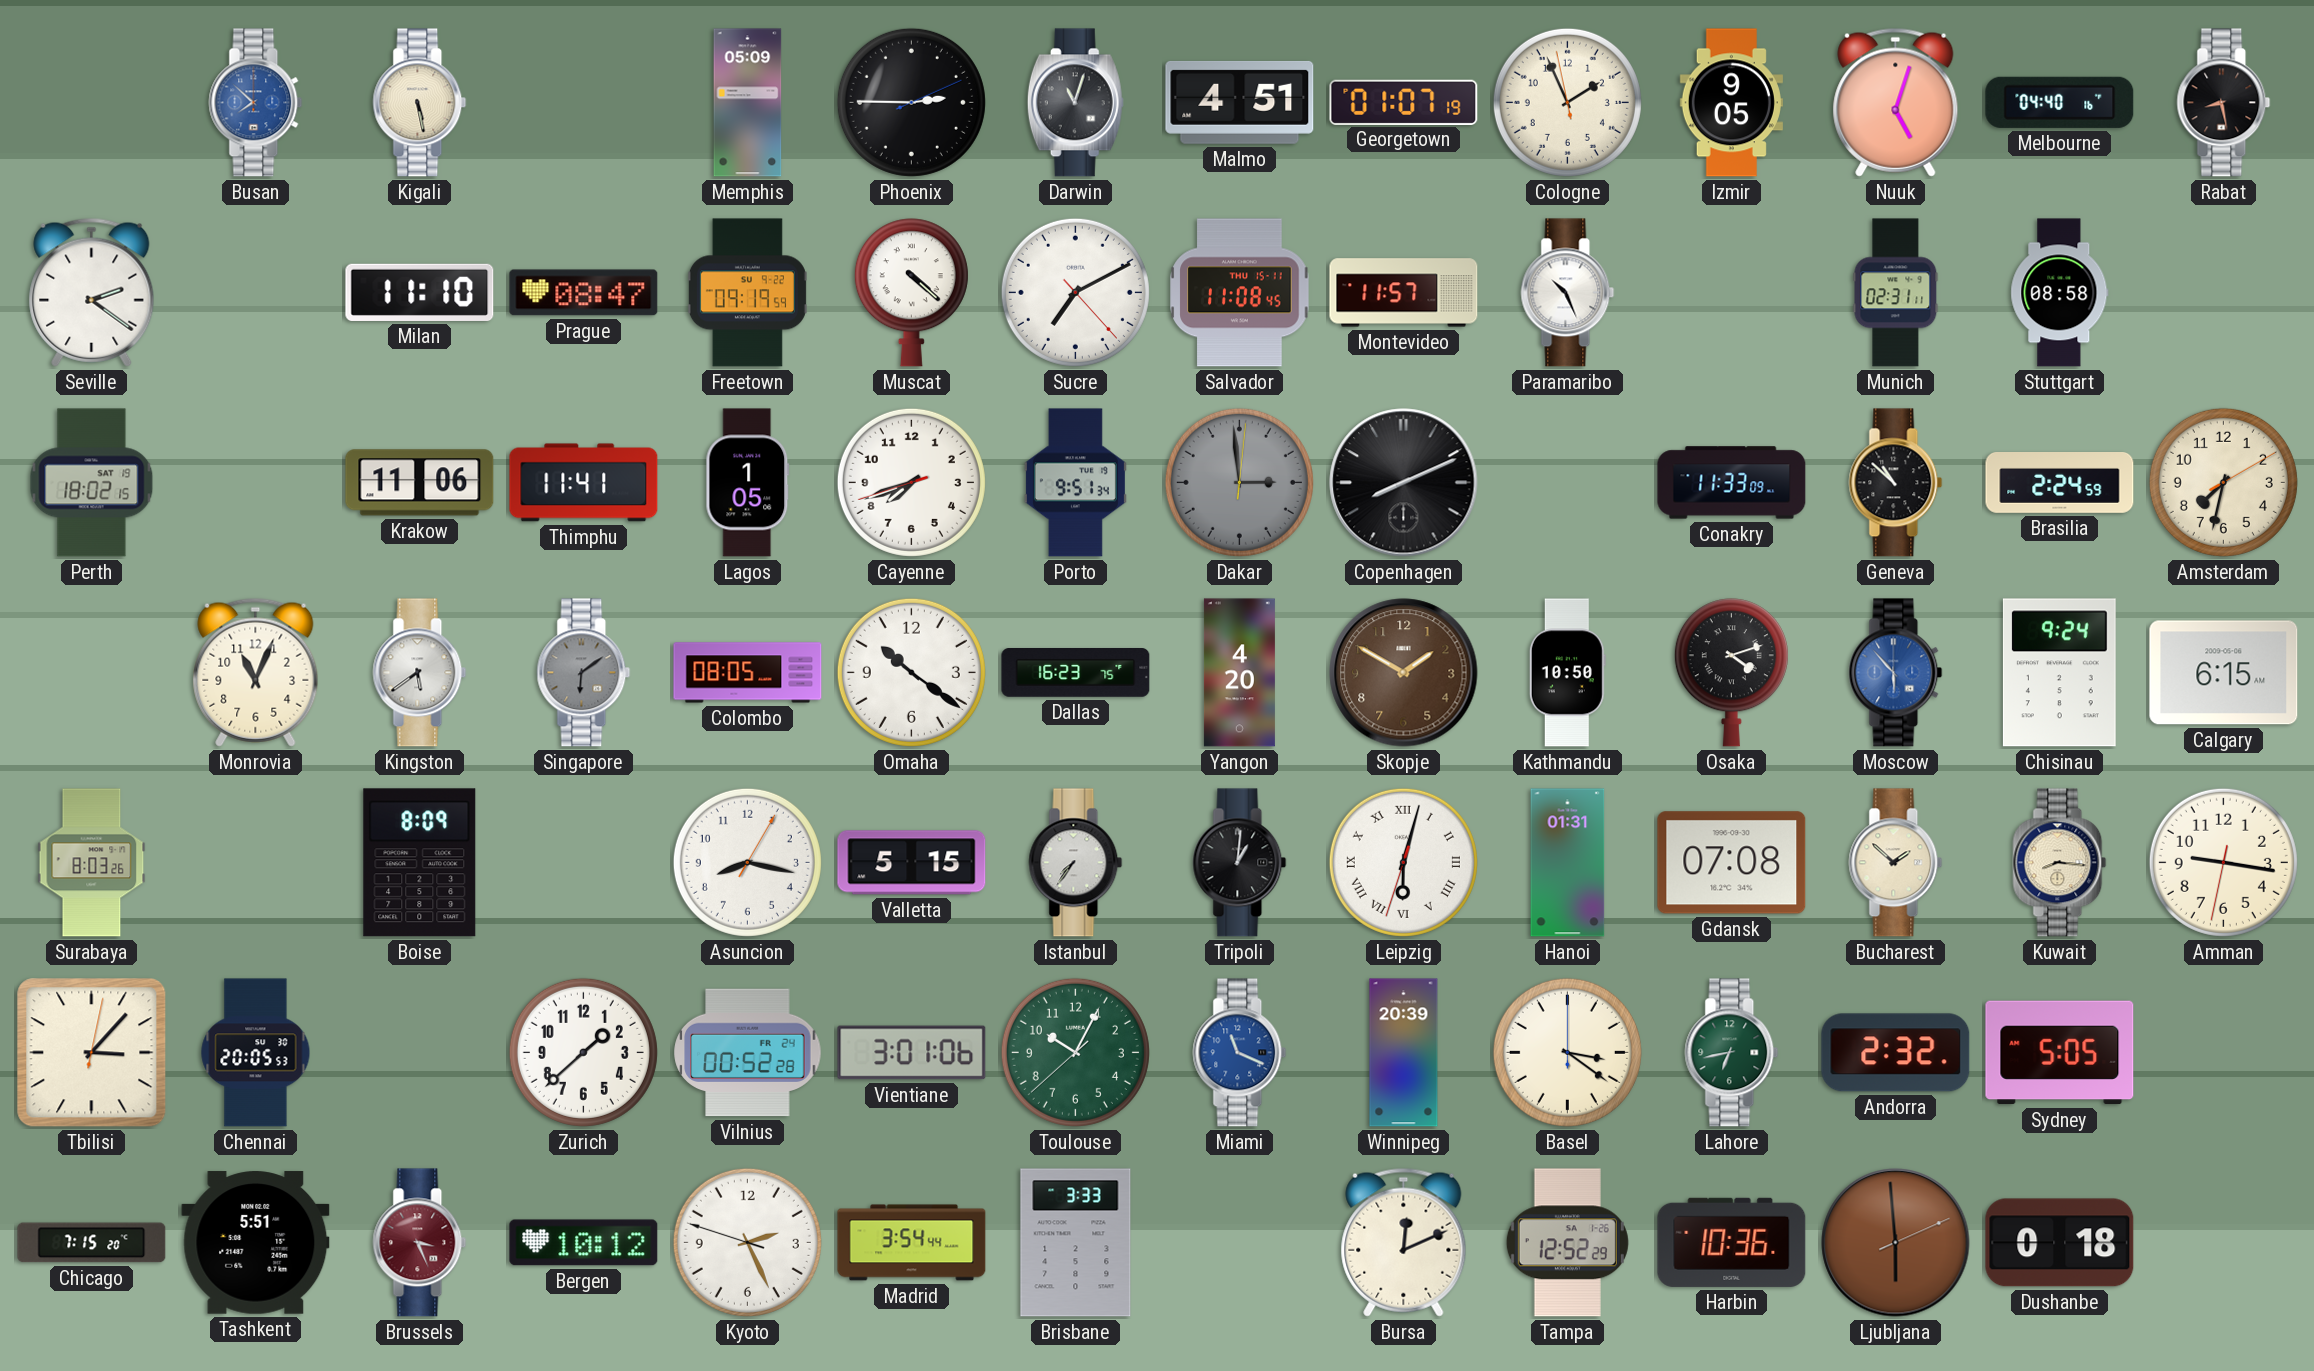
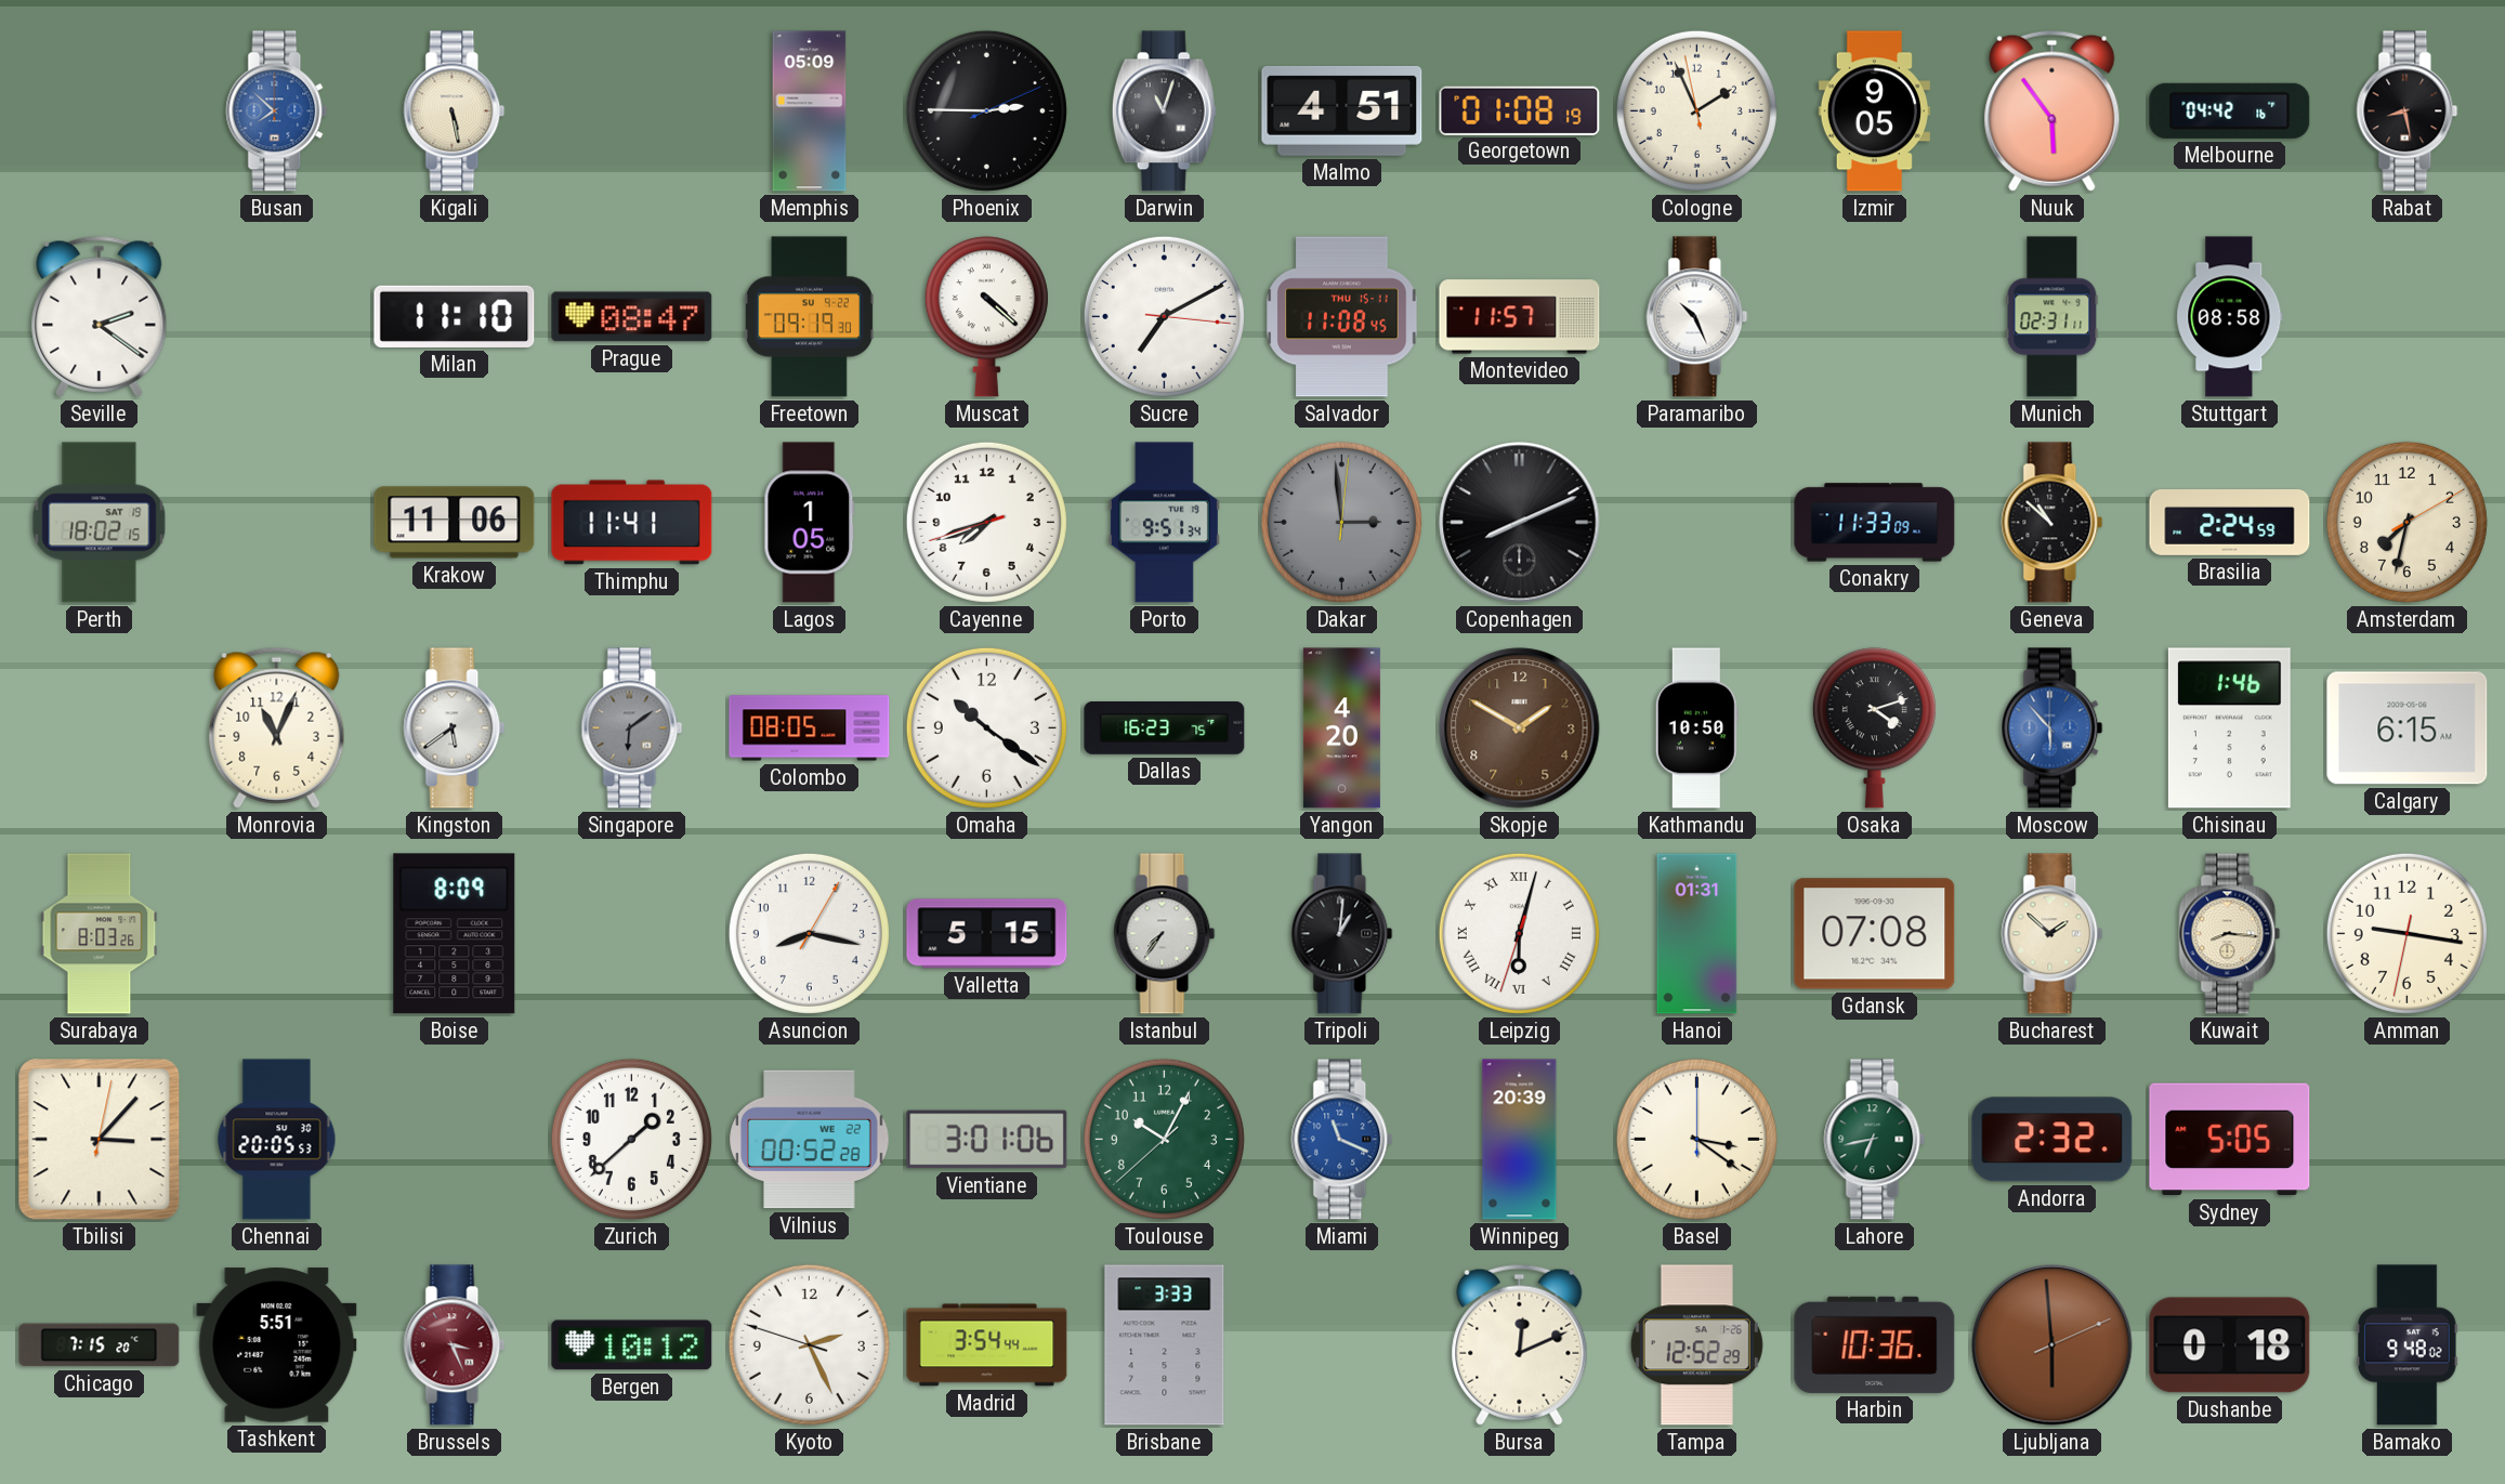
Georgetown: 01:07 -> 01:08 (1520, 110)
Nuuk: 5:03 -> 5:54 (2052, 110)
Melbourne: 04:40 -> 04:42 (2230, 110)
Freetown: 09:19:59 -> 09:19:30 (809, 317)
Sucre: 7:10:23 -> 7:10:16 (1164, 316)
Chisinau: 9:24 -> 1:46 (2229, 728)
Vilnius date: FR 24 -> WE 22 (810, 1140)
Bamako: none -> 9:48 (2408, 1345)
